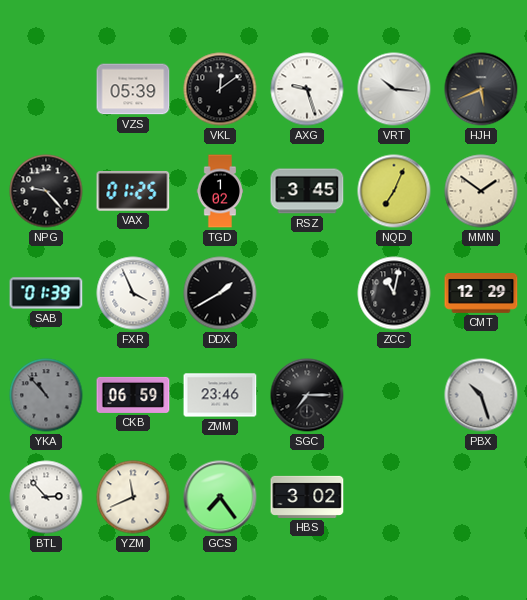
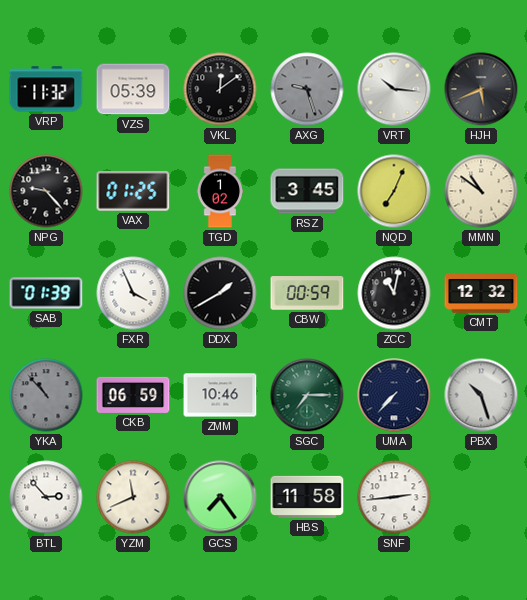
VRP: none -> 11:32 (46, 89)
AXG dial: white -> grey (307, 89)
MMN: 1:51 -> 10:51 (481, 191)
CBW: none -> 00:59 (307, 293)
CMT: 12:29 -> 12:32 (481, 294)
ZMM: 23:46 -> 10:46 (220, 395)
SGC dial: black -> green (307, 395)
UMA: none -> 7:37 (394, 395)
HBS: 3:02 -> 11:58 (307, 497)
SNF: none -> 2:44 (394, 497)
